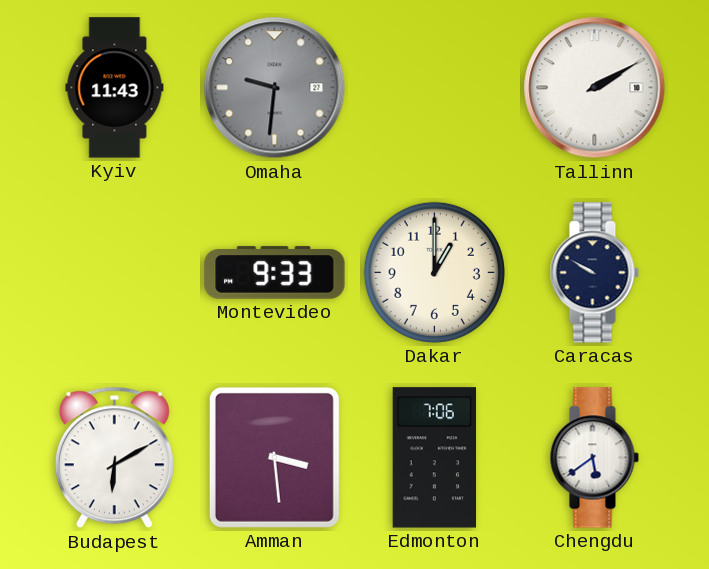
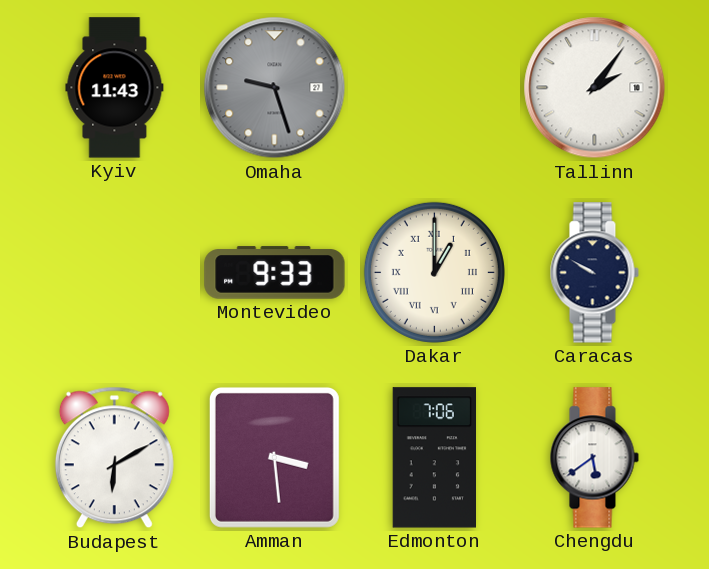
Omaha: 9:31 -> 9:27 (275, 88)
Tallinn: 2:10 -> 2:06 (595, 88)
Dakar numerals: Arabic -> Roman (434, 272)
